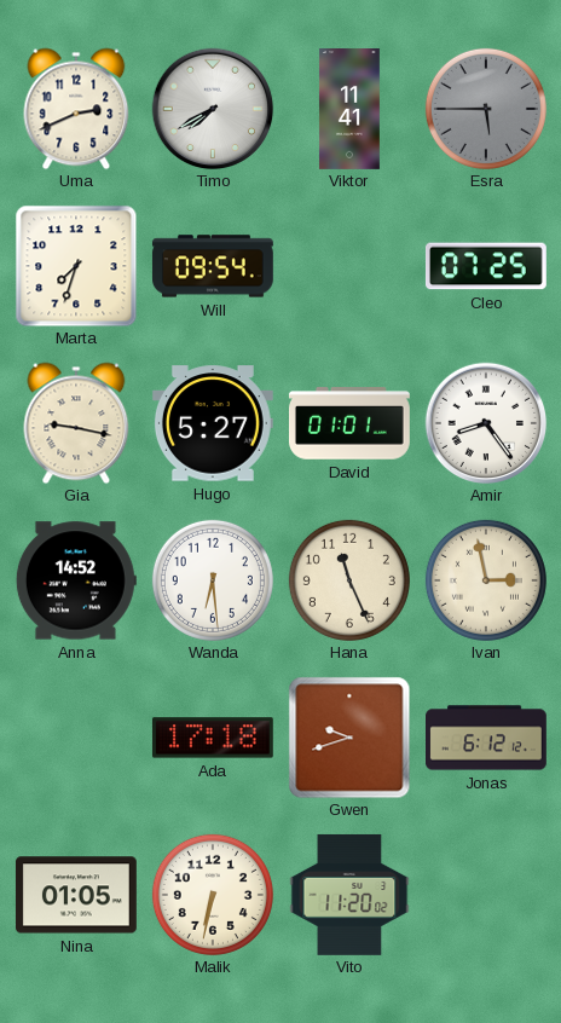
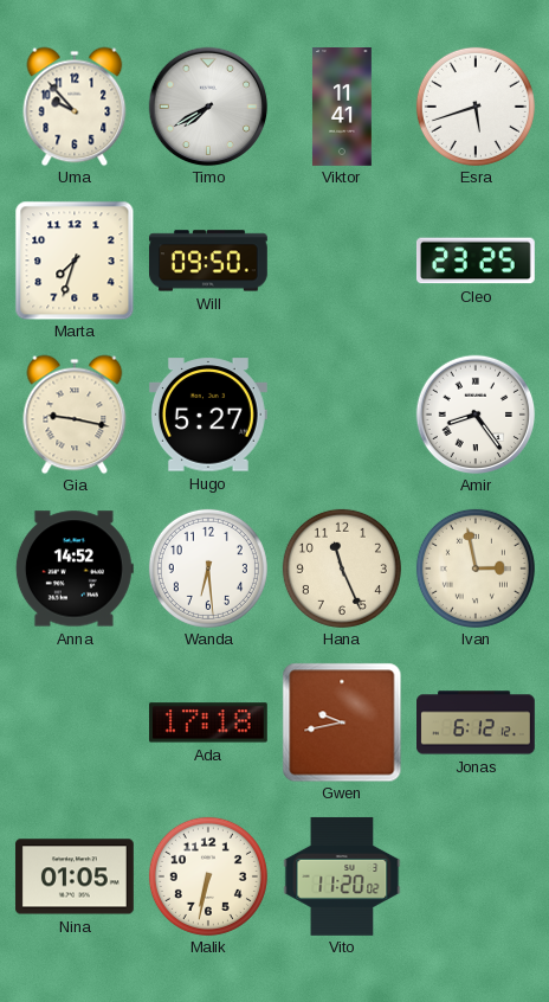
Uma: 2:41 -> 9:53 (75, 107)
Esra: 5:45 -> 5:42 (476, 107)
Esra dial: grey -> white (476, 107)
Will: 09:54 -> 09:50 (208, 261)
Cleo: 07:25 -> 23:25 (476, 261)
David: 01:01 -> none (351, 423)
Gwen: 9:42 -> 9:43 (342, 722)
